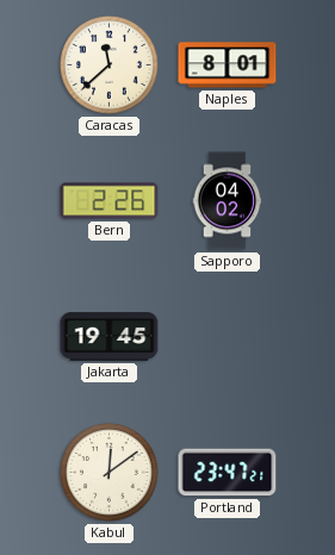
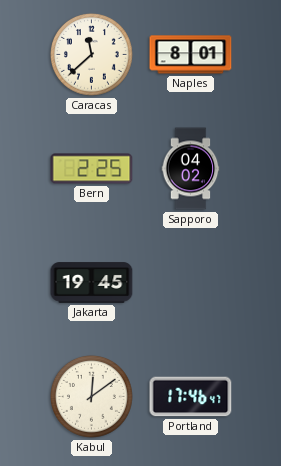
Bern: 2:26 -> 2:25 (92, 169)
Portland: 23:47 -> 17:46 (191, 397)
